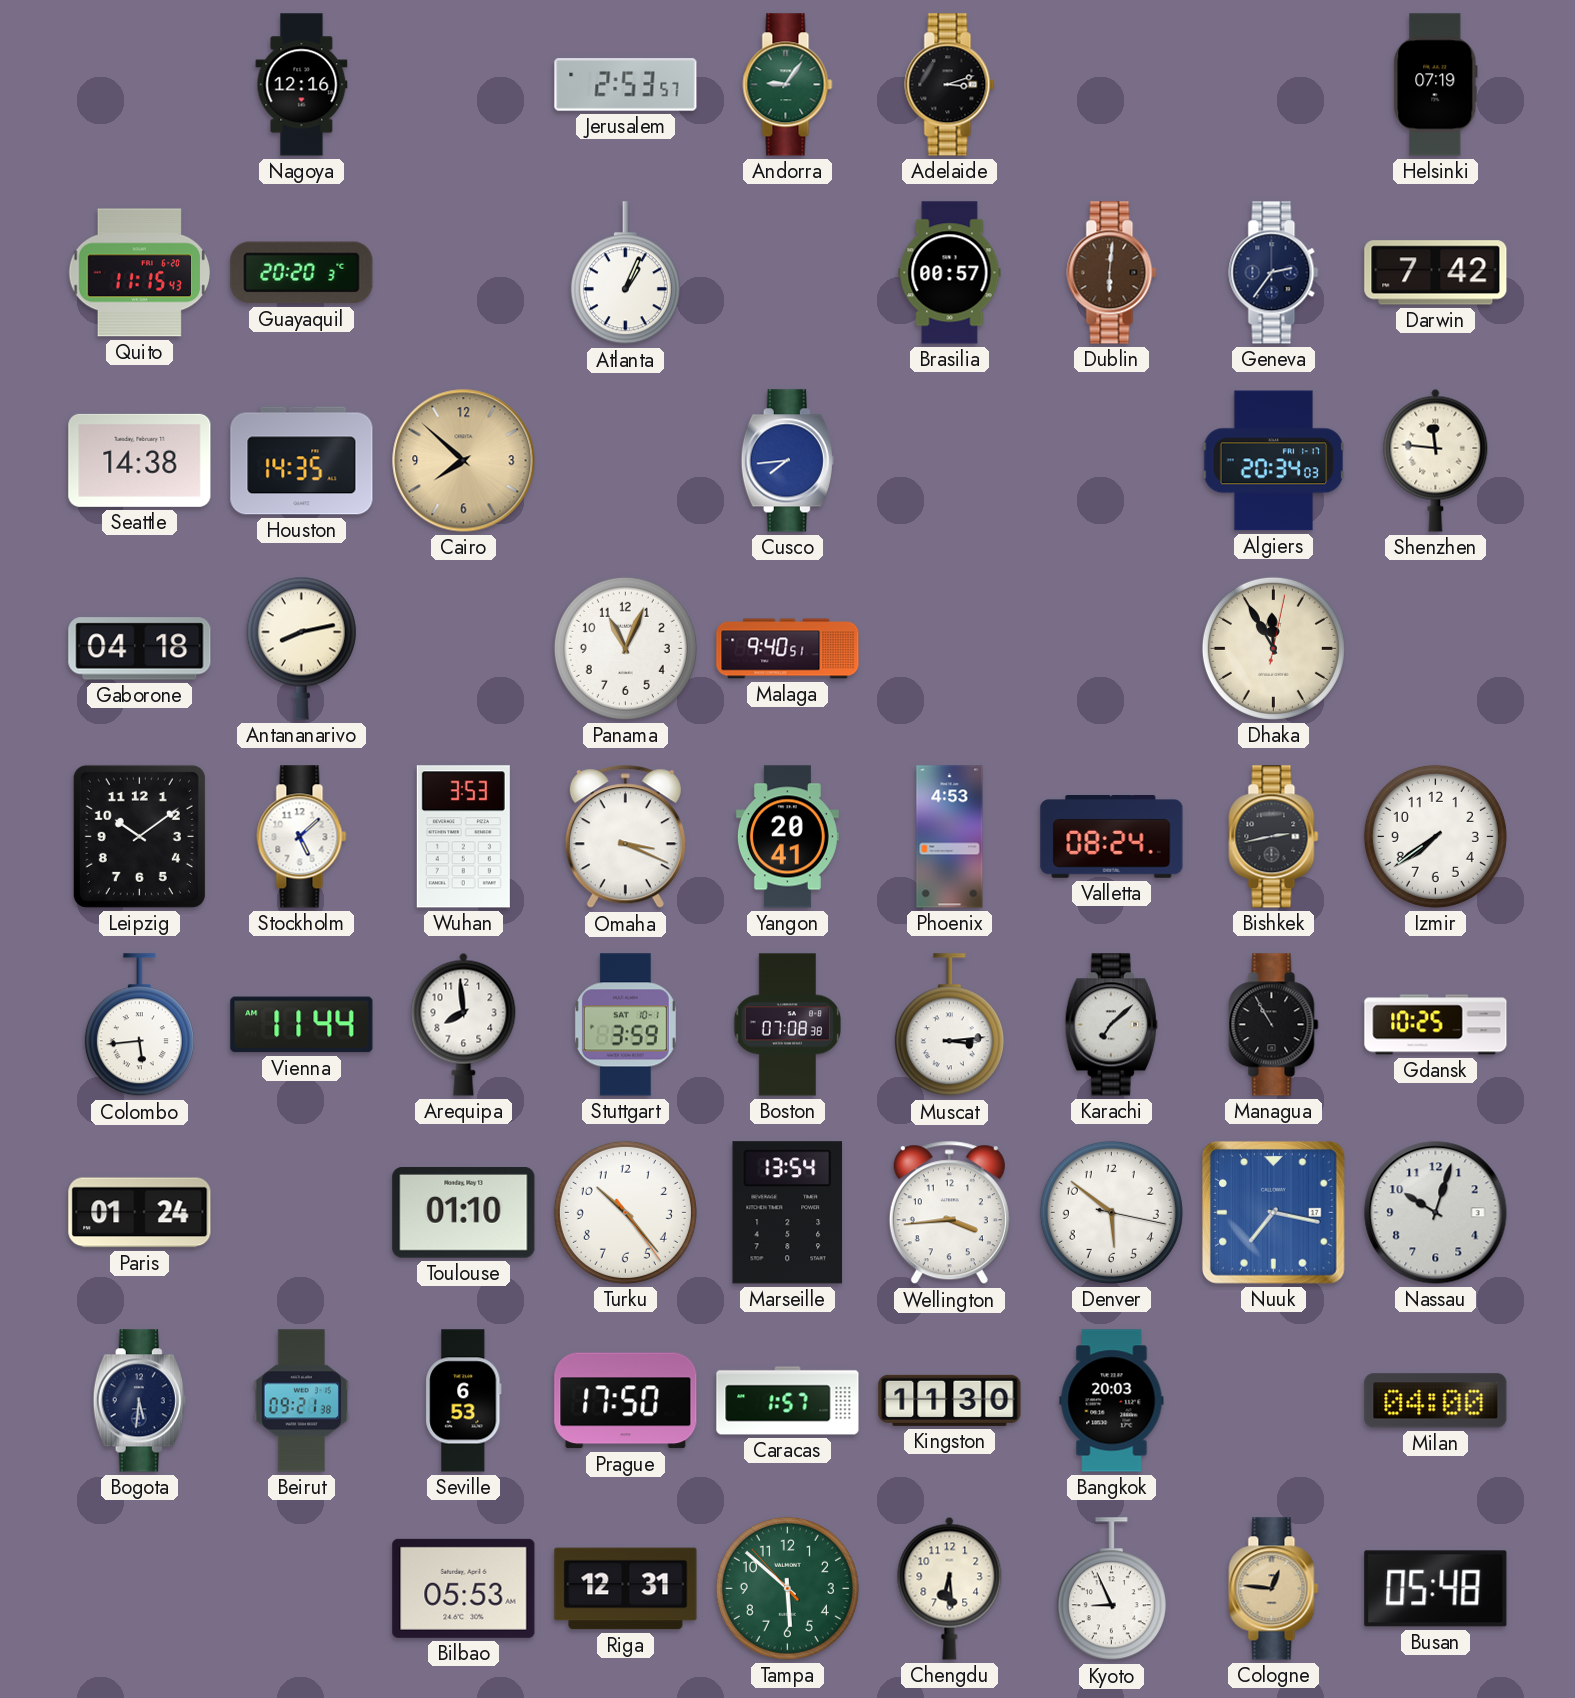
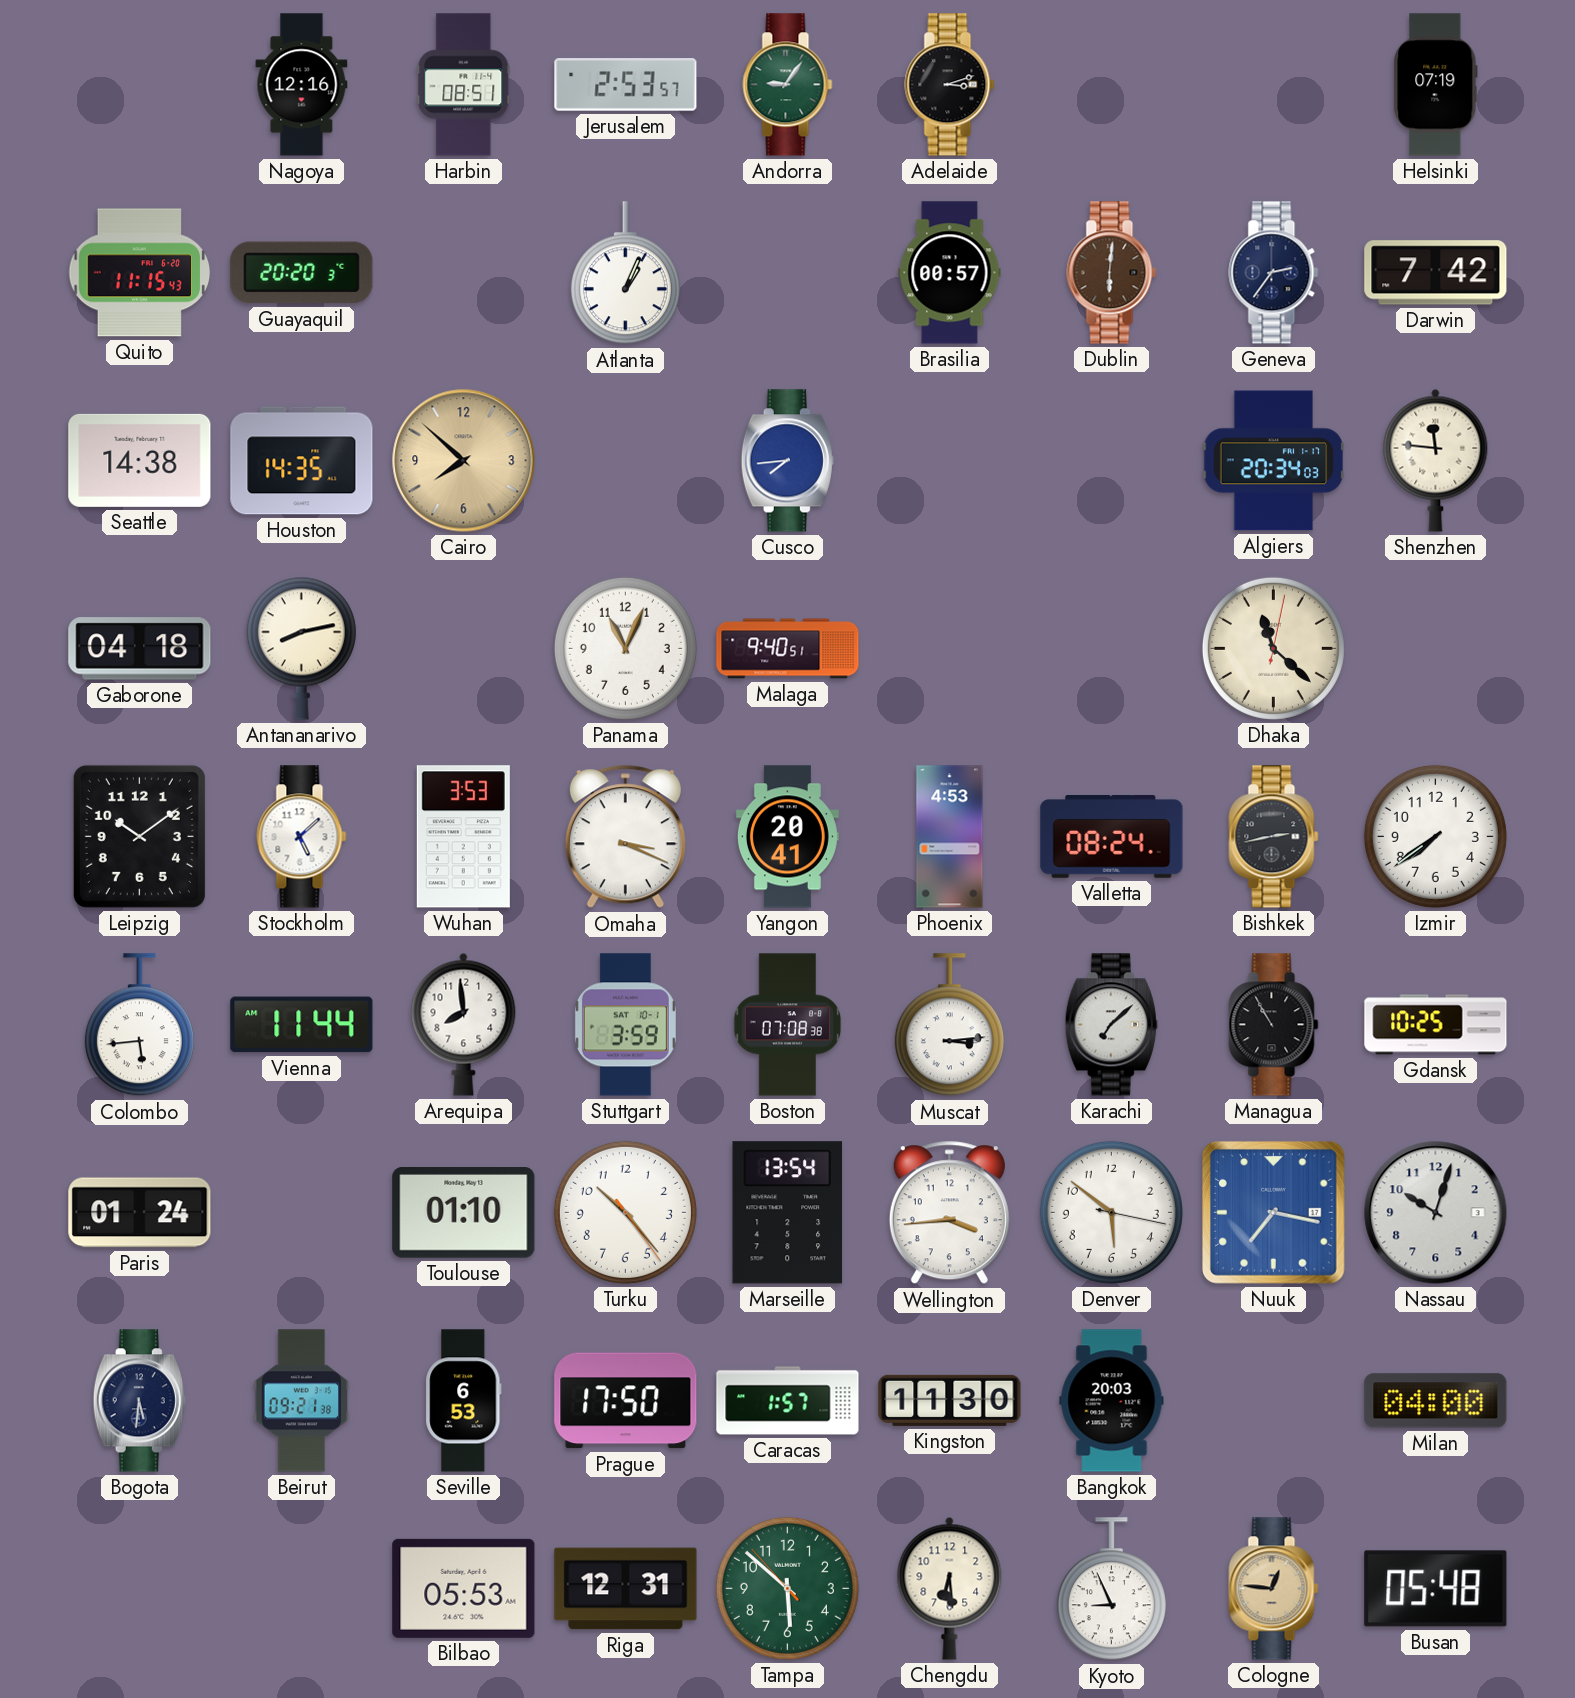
Harbin: none -> 08:51 (464, 85)
Dhaka: 11:55 -> 11:22 (1273, 648)
